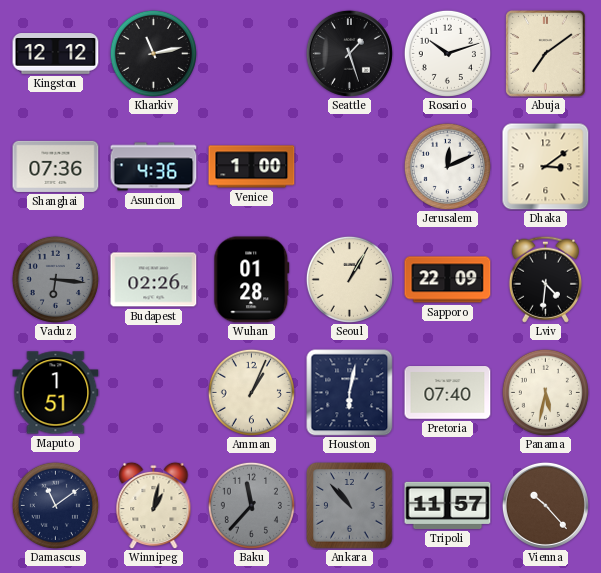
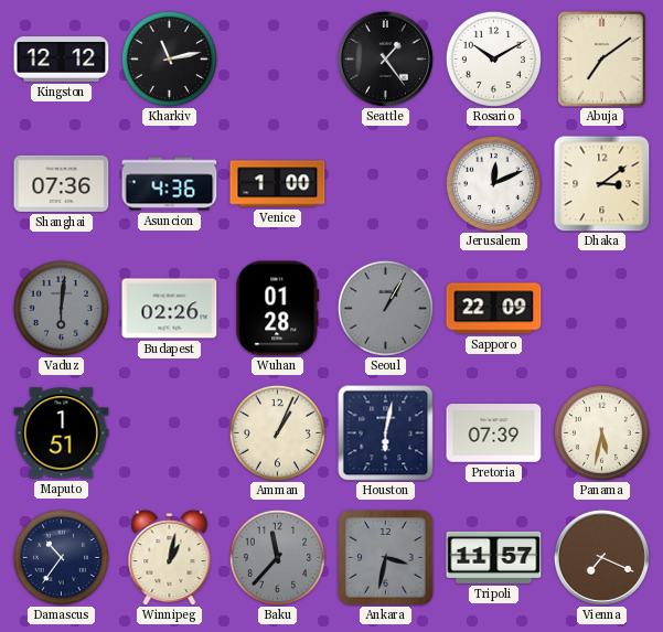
Seattle: 1:27 -> 1:24 (385, 58)
Rosario: 10:12 -> 10:10 (493, 58)
Vaduz: 6:16 -> 6:01 (61, 308)
Seoul dial: cream -> grey (385, 308)
Lviv: 4:31 -> none (545, 279)
Pretoria: 07:40 -> 07:39 (494, 433)
Damascus: 11:09 -> 10:36 (61, 557)
Ankara: 10:53 -> 3:32 (386, 558)
Vienna: 10:23 -> 7:19 (601, 557)
